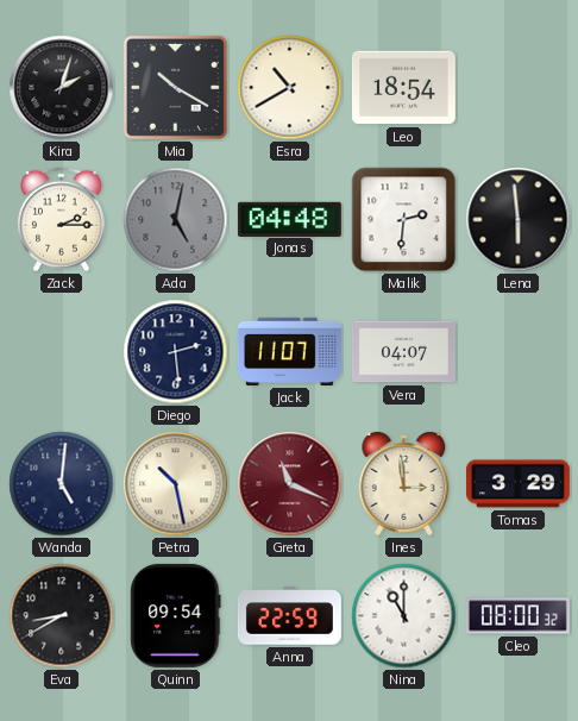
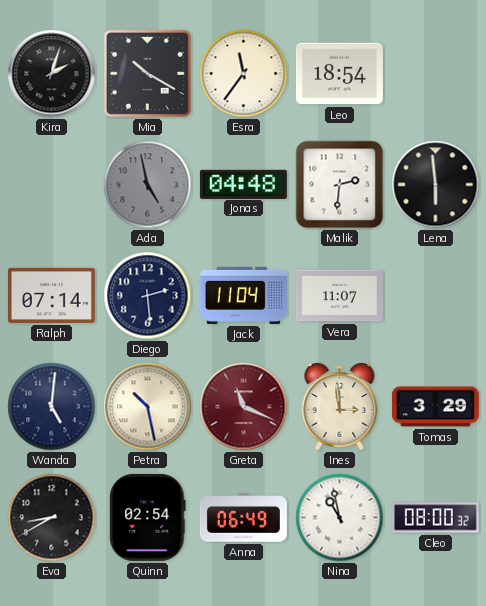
Esra: 10:40 -> 11:36 (244, 74)
Zack: 2:15 -> none (62, 220)
Ada: 5:02 -> 4:58 (148, 185)
Ralph: none -> 07:14 (51, 295)
Jack: 11:07 -> 11:04 (243, 295)
Vera: 04:07 -> 11:07 (339, 296)
Quinn: 09:54 -> 02:54 (148, 517)
Anna: 22:59 -> 06:49 (243, 518)
Nina: 11:00 -> 10:58 (340, 518)
